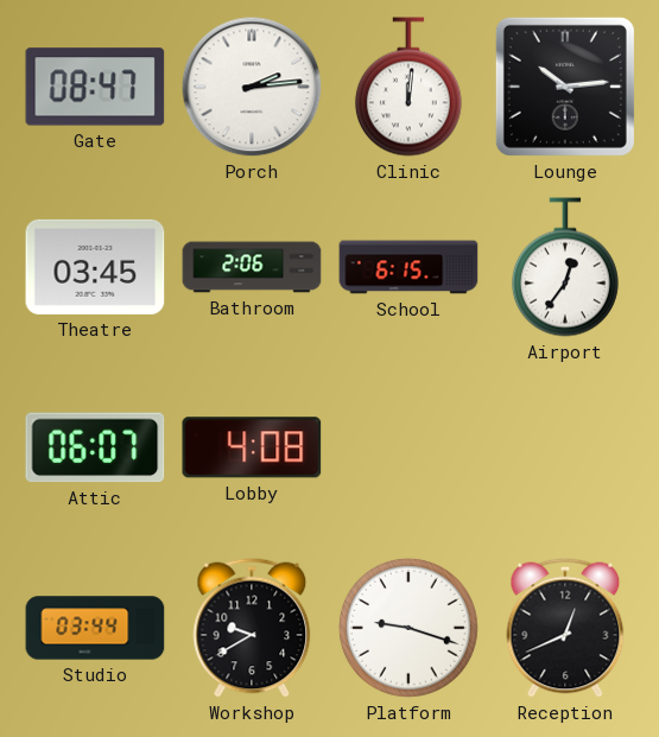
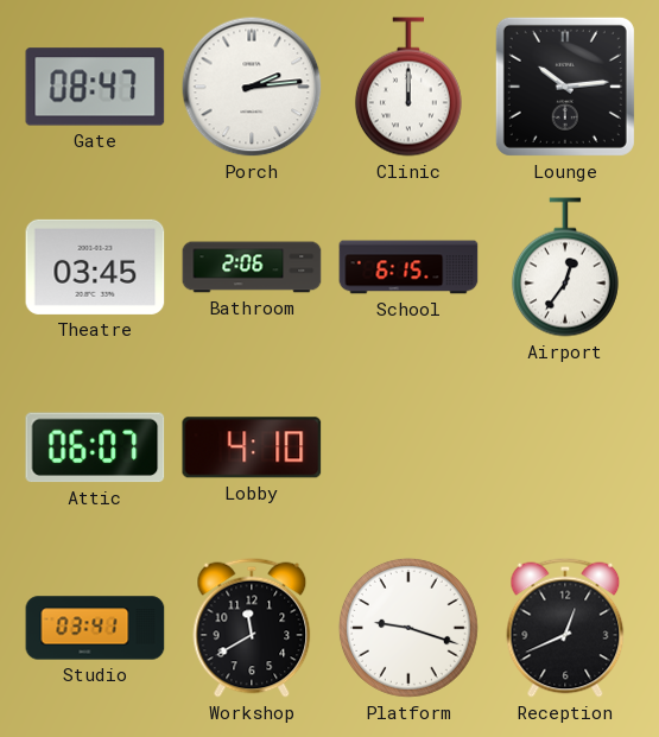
Clinic: 12:01 -> 12:00 (408, 87)
Lobby: 4:08 -> 4:10 (252, 447)
Studio: 03:44 -> 03:41 (95, 628)
Workshop: 9:40 -> 11:40 (252, 628)
